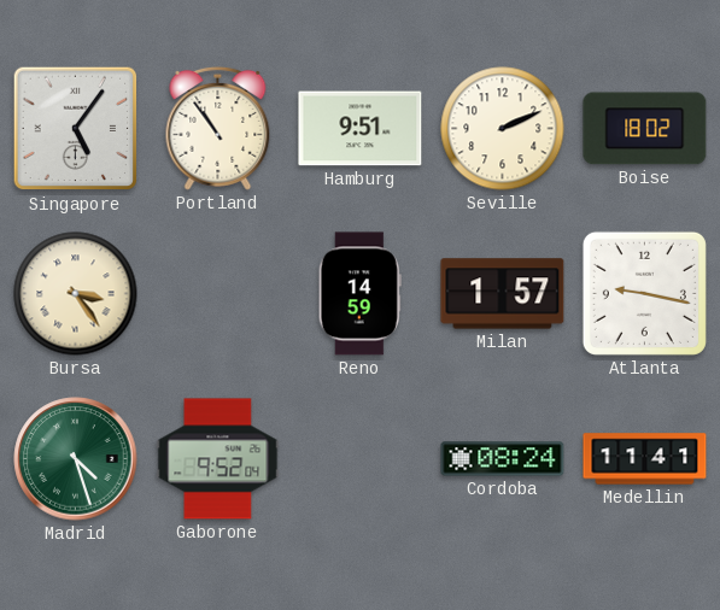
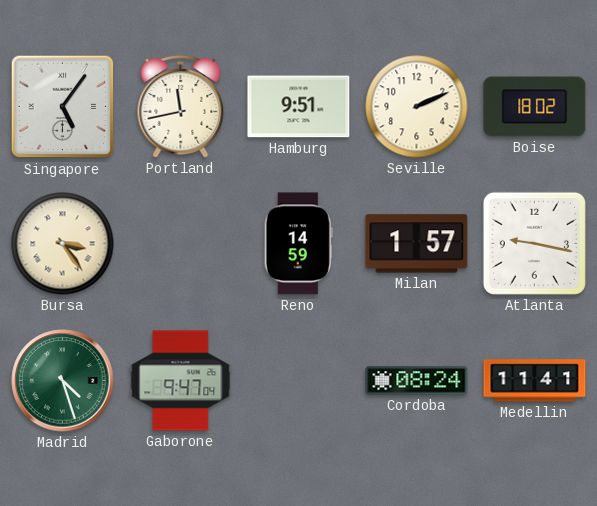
Portland: 10:54 -> 11:43 (181, 106)
Gaborone: 9:52 -> 9:47 (181, 381)
